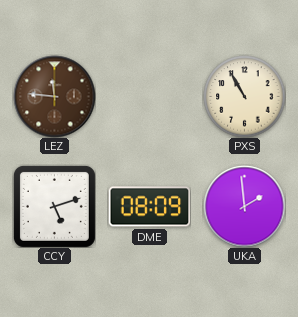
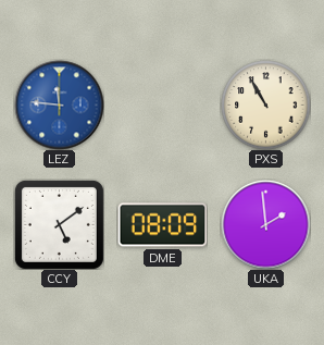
LEZ dial: brown -> blue (59, 104)
CCY: 5:12 -> 5:09 (59, 224)
